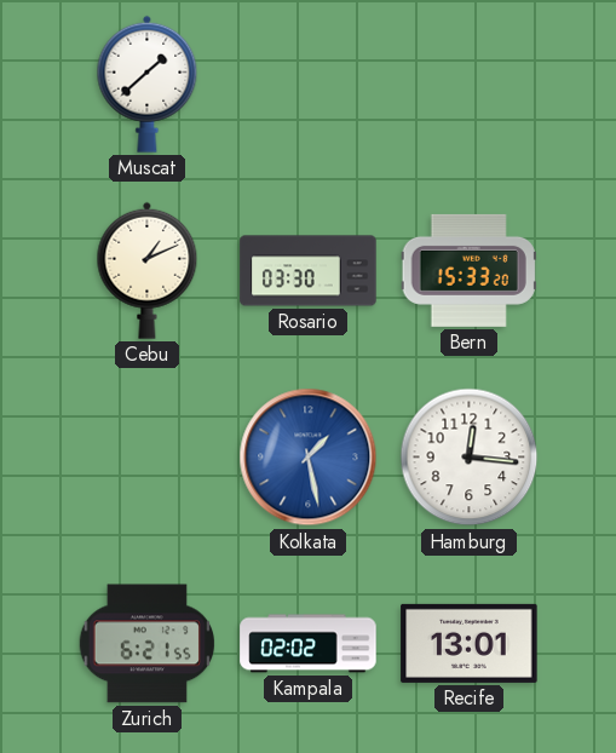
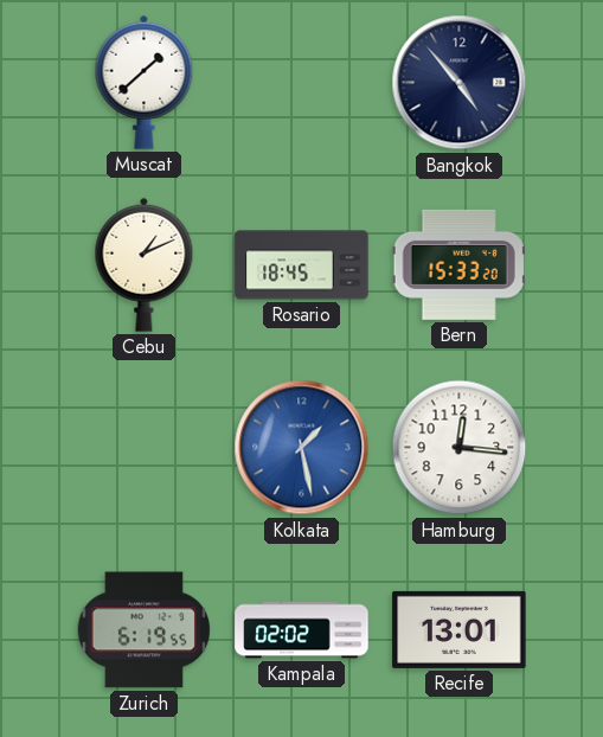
Bangkok: none -> 4:53 (460, 83)
Rosario: 03:30 -> 18:45 (302, 265)
Zurich: 6:21 -> 6:19 (143, 630)
